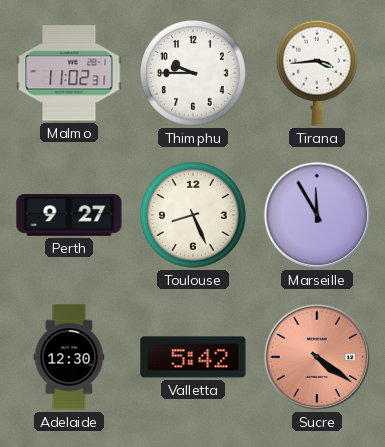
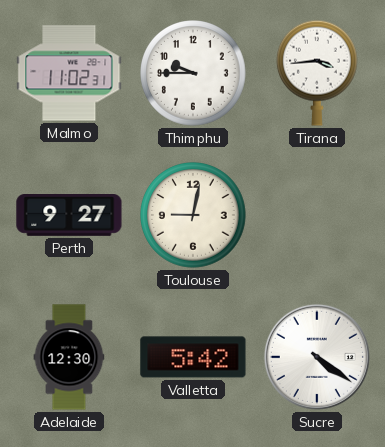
Toulouse: 8:26 -> 9:02 (194, 216)
Marseille: 11:55 -> none (317, 215)
Sucre dial: salmon -> white (317, 357)
